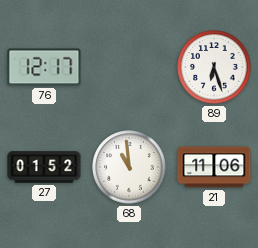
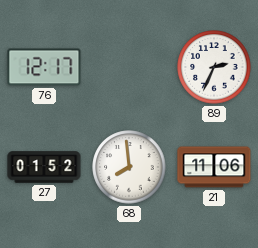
89: 6:27 -> 2:34 (214, 67)
68: 10:59 -> 7:59 (129, 167)
